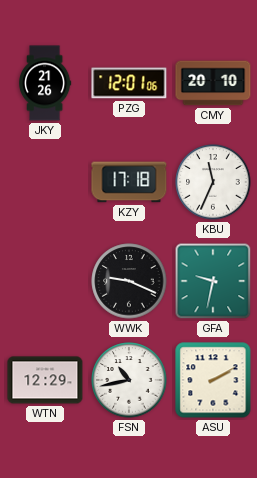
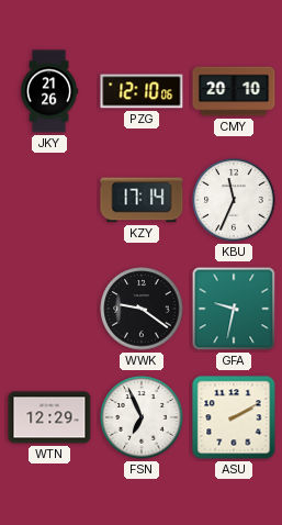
PZG: 12:01 -> 12:10 (142, 91)
KZY: 17:18 -> 17:14 (142, 200)
WWK: 9:19 -> 9:21 (142, 309)
FSN: 10:43 -> 6:56 (142, 417)
